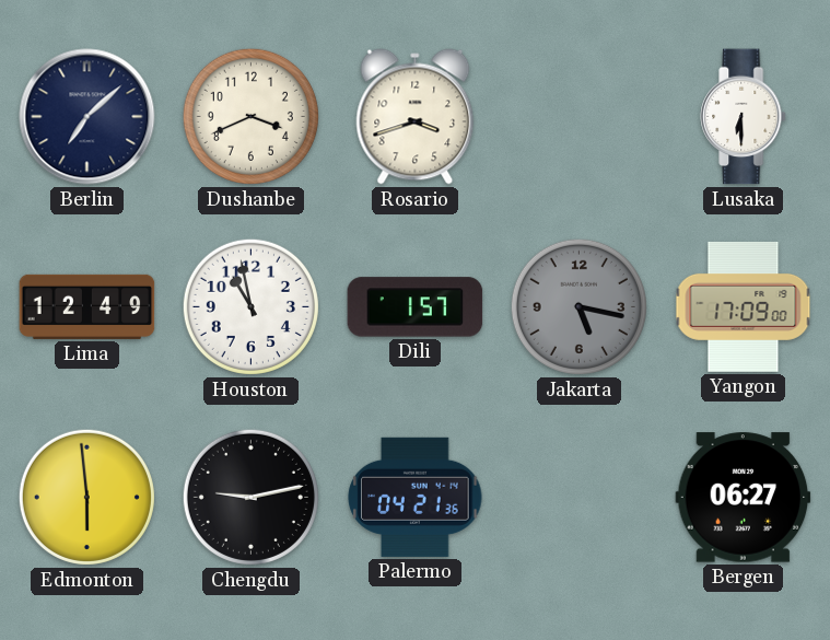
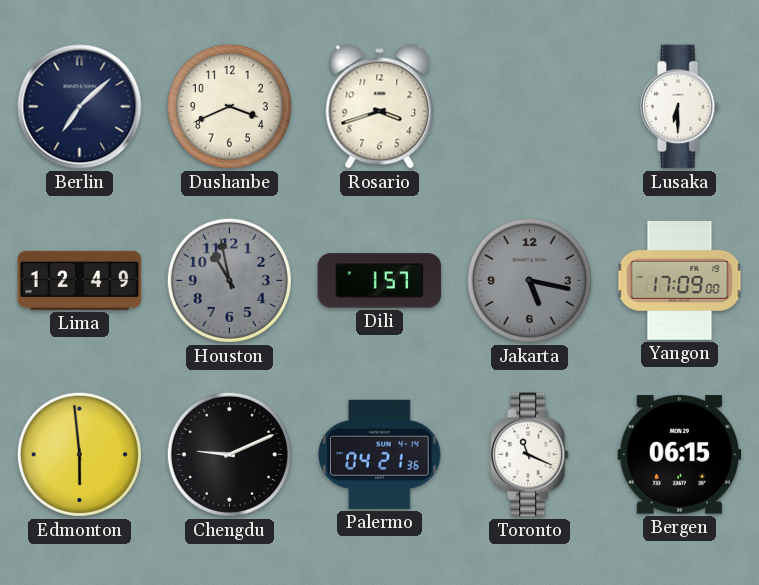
Houston dial: white -> grey (229, 280)
Chengdu: 9:13 -> 9:11 (229, 454)
Toronto: none -> 11:19 (530, 455)
Bergen: 06:27 -> 06:15 (680, 455)
